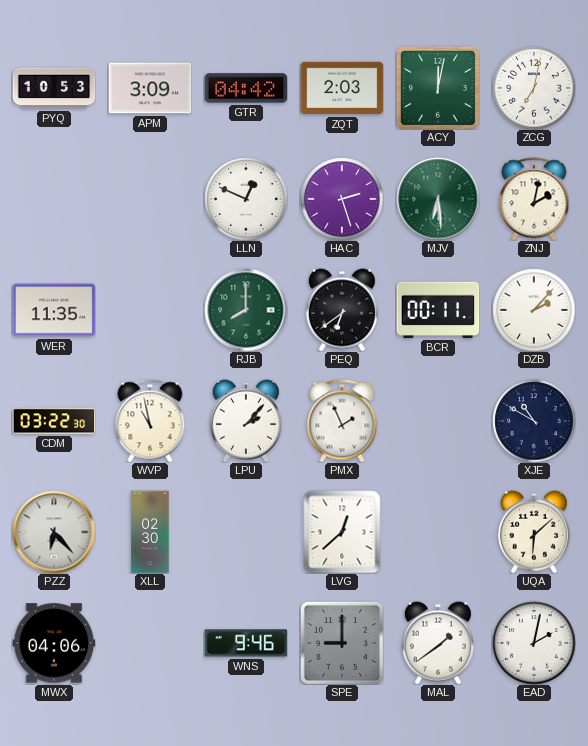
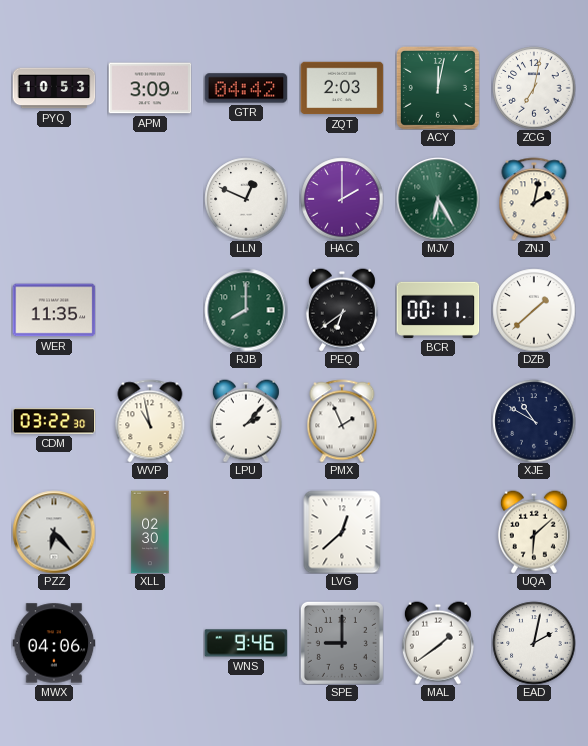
HAC: 2:27 -> 2:00 (342, 199)
MJV: 6:29 -> 6:25 (438, 199)
DZB: 2:07 -> 1:38 (534, 310)
